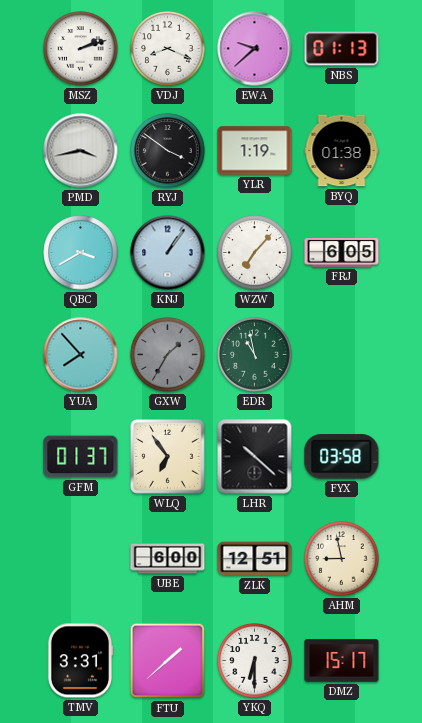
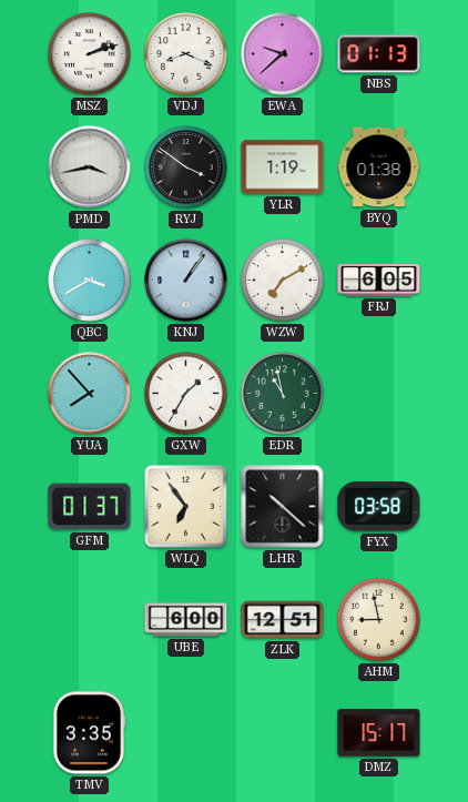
WZW: 7:07 -> 7:10 (283, 281)
GXW dial: grey -> white (186, 394)
TMV: 3:31 -> 3:35 (89, 733)
FTU: 1:38 -> none (168, 661)
YKQ: 6:30 -> none (255, 661)
